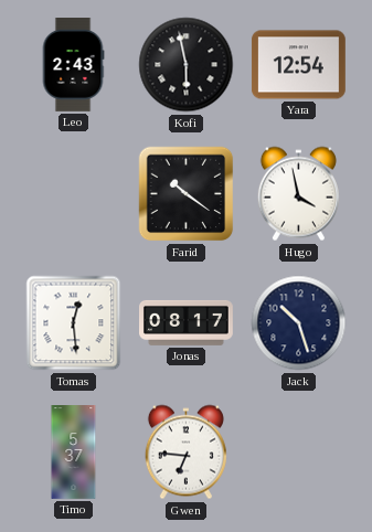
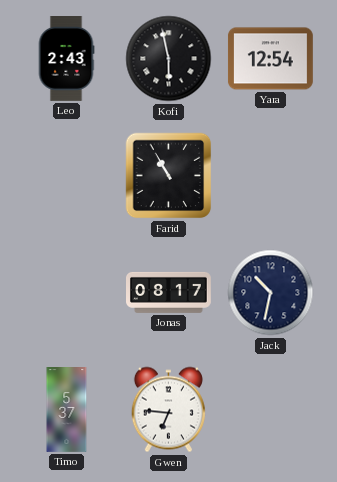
Farid: 10:21 -> 10:55 (169, 176)
Hugo: 3:58 -> none (298, 194)
Tomas: 12:29 -> none (74, 323)
Jack: 10:27 -> 10:32 (271, 293)
